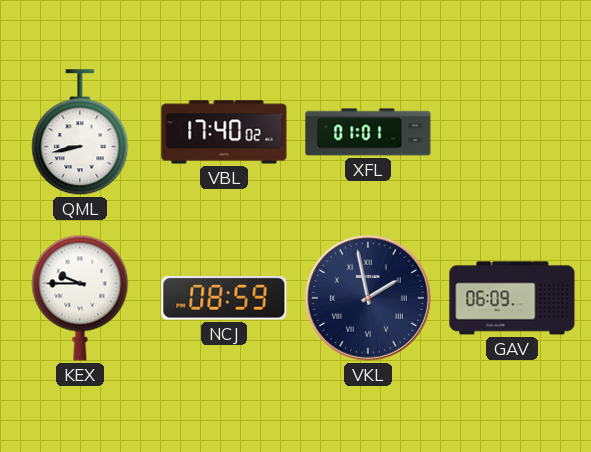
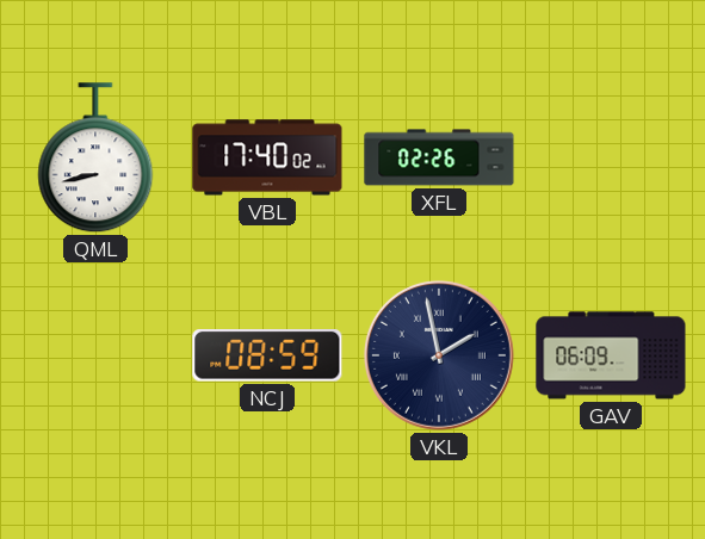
XFL: 01:01 -> 02:26 (439, 157)
KEX: 9:45 -> none (80, 298)
